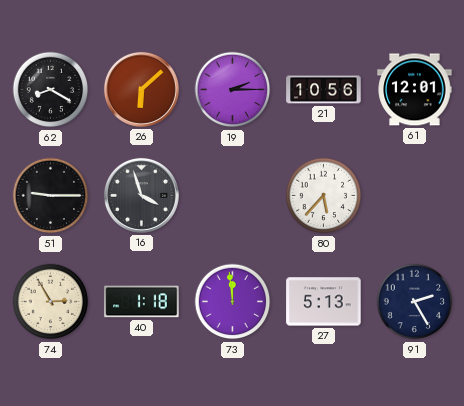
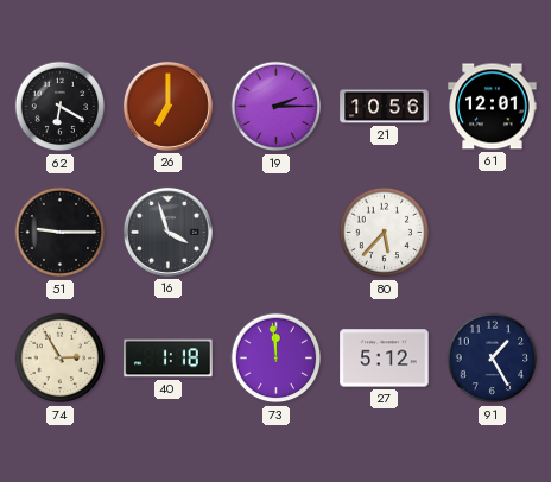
62: 8:20 -> 6:20 (61, 107)
26: 6:08 -> 7:00 (167, 106)
27: 5:13 -> 5:12 (385, 359)
91: 2:25 -> 1:25 (493, 359)
